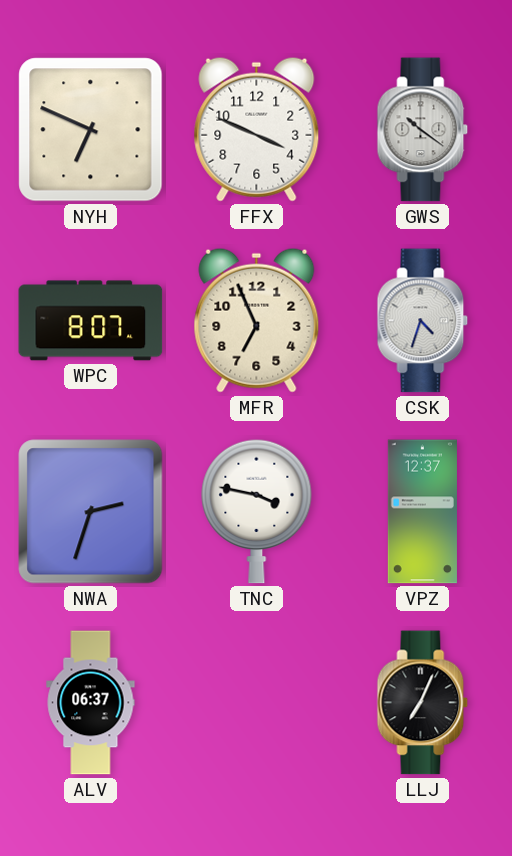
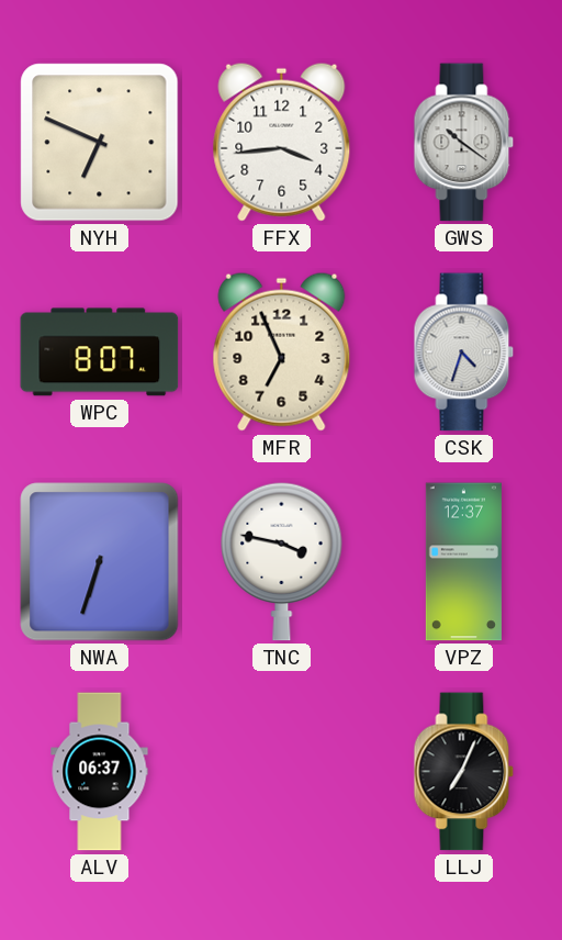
FFX: 3:49 -> 3:44 (282, 142)
NWA: 2:33 -> 6:33 (100, 562)
